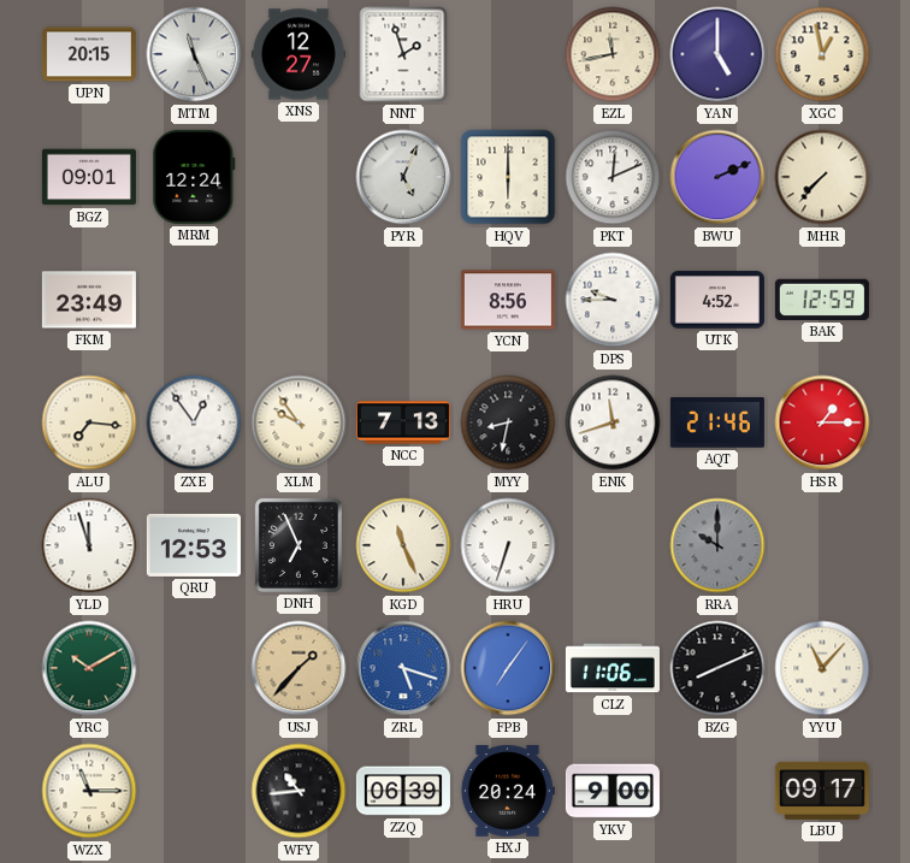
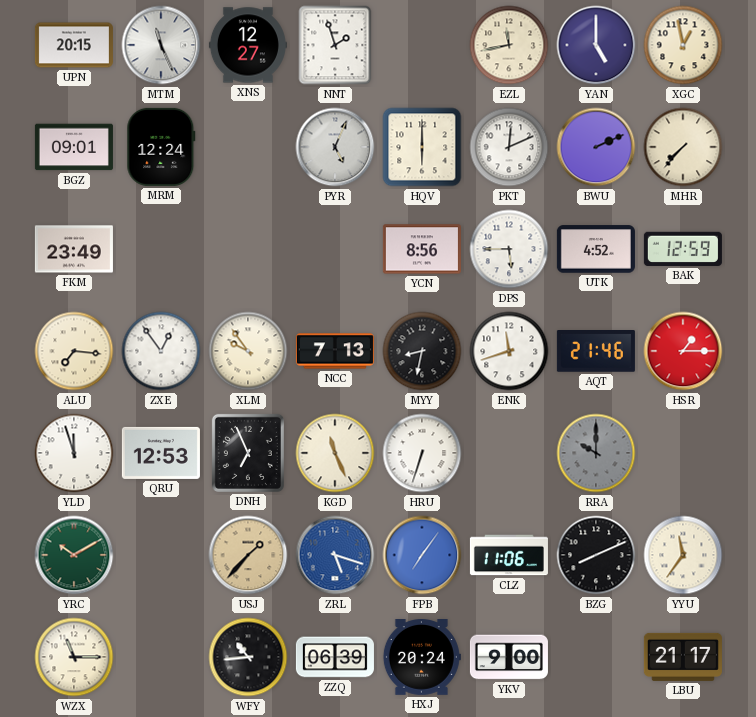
DPS: 9:45 -> 5:45 (509, 249)
YYU: 11:07 -> 11:36 (683, 555)
LBU: 09:17 -> 21:17 (683, 657)
